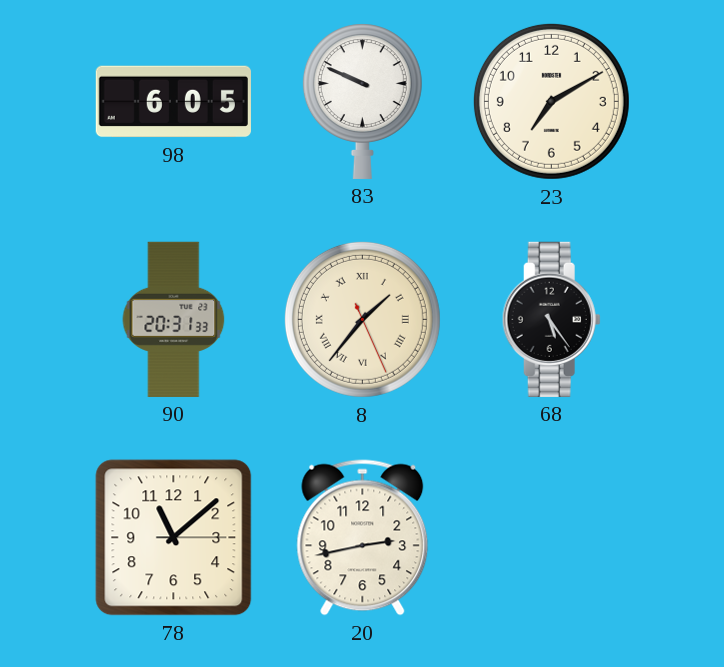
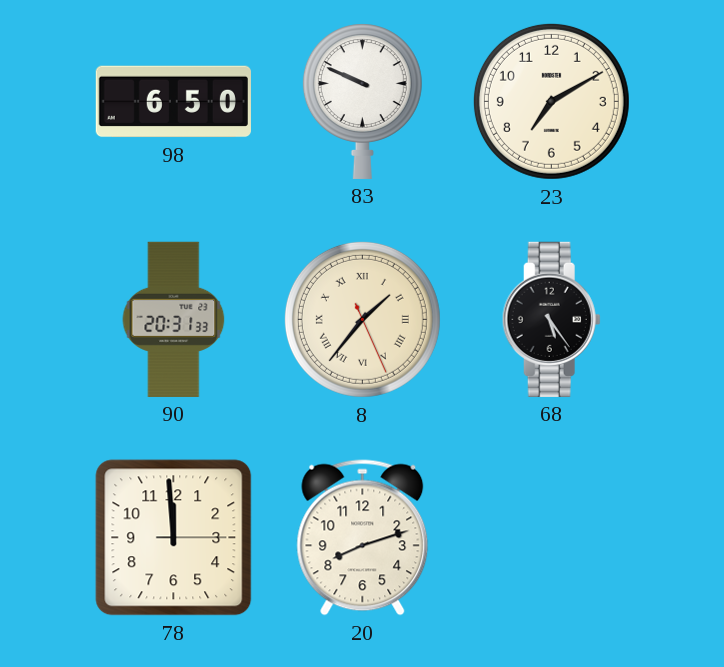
98: 6:05 -> 6:50 (173, 102)
78: 11:08 -> 11:59 (174, 538)
20: 2:43 -> 8:12 (363, 538)
